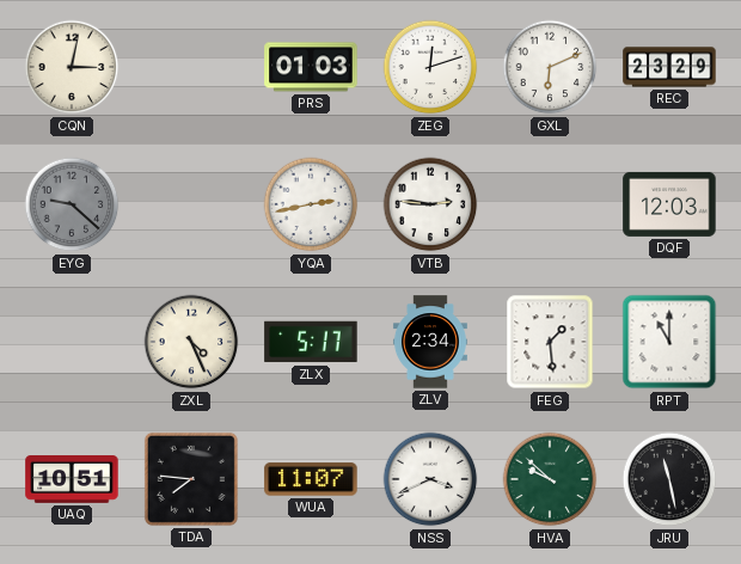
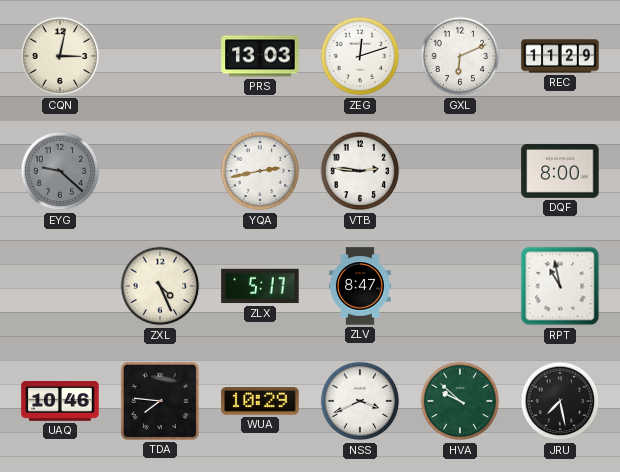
PRS: 01:03 -> 13:03 (260, 56)
REC: 23:29 -> 11:29 (560, 56)
DQF: 12:03 -> 8:00 (560, 171)
ZLV: 2:34 -> 8:47 (360, 286)
FEG: 1:29 -> none (550, 342)
RPT: 11:00 -> 10:58 (560, 286)
UAQ: 10:51 -> 10:46 (60, 402)
WUA: 11:07 -> 10:29 (260, 401)
JRU: 11:28 -> 7:28 (560, 401)
